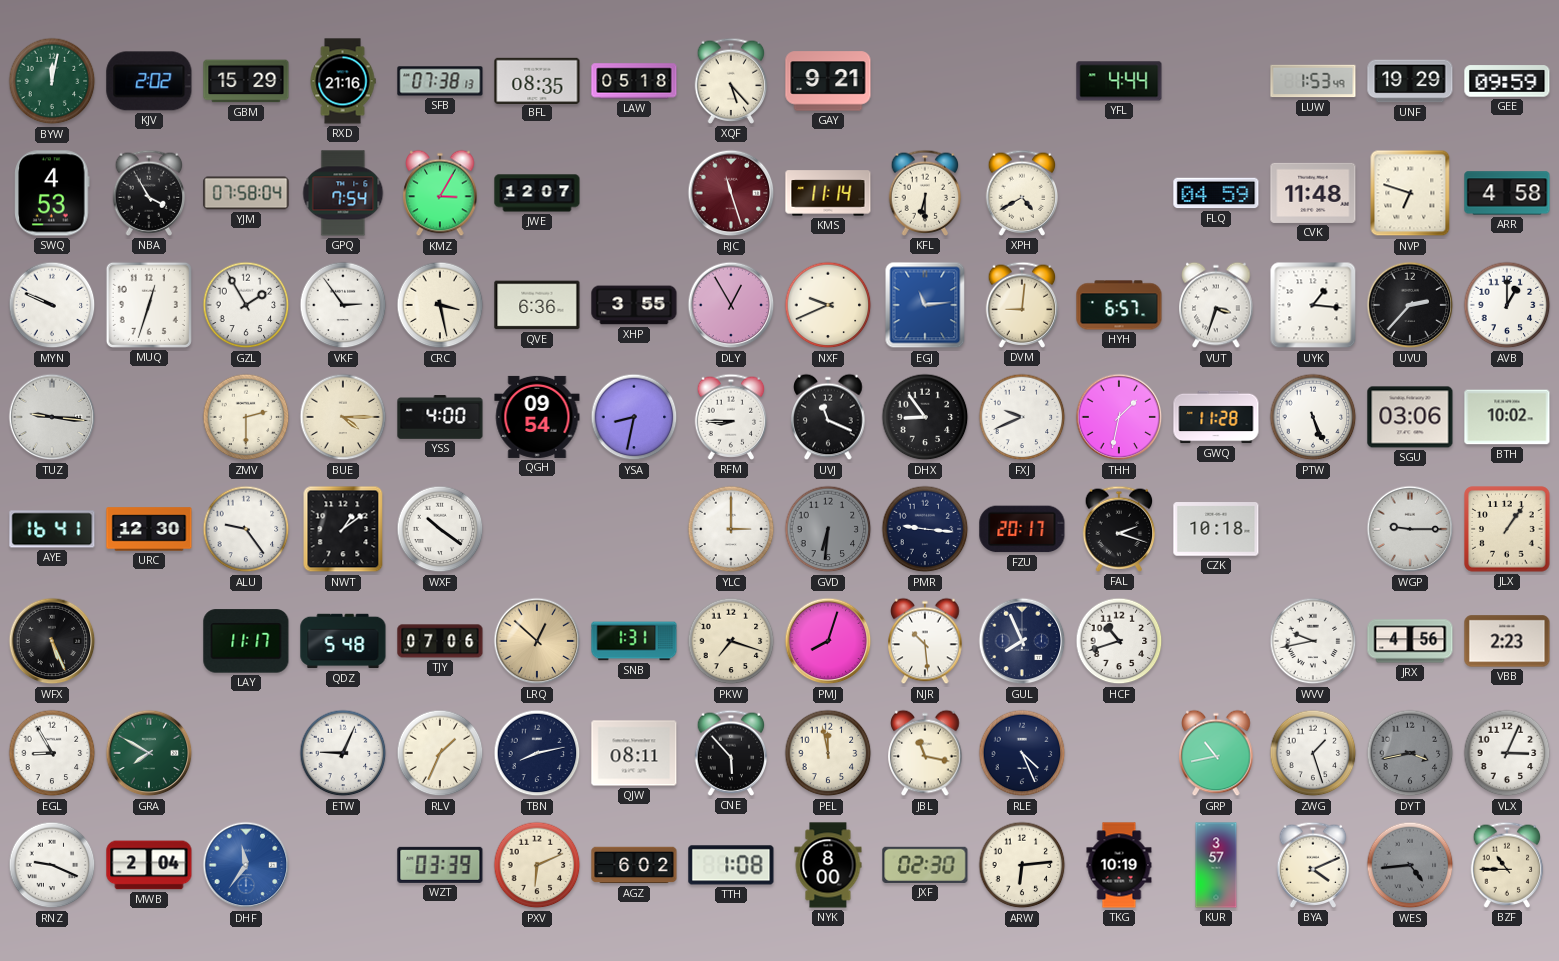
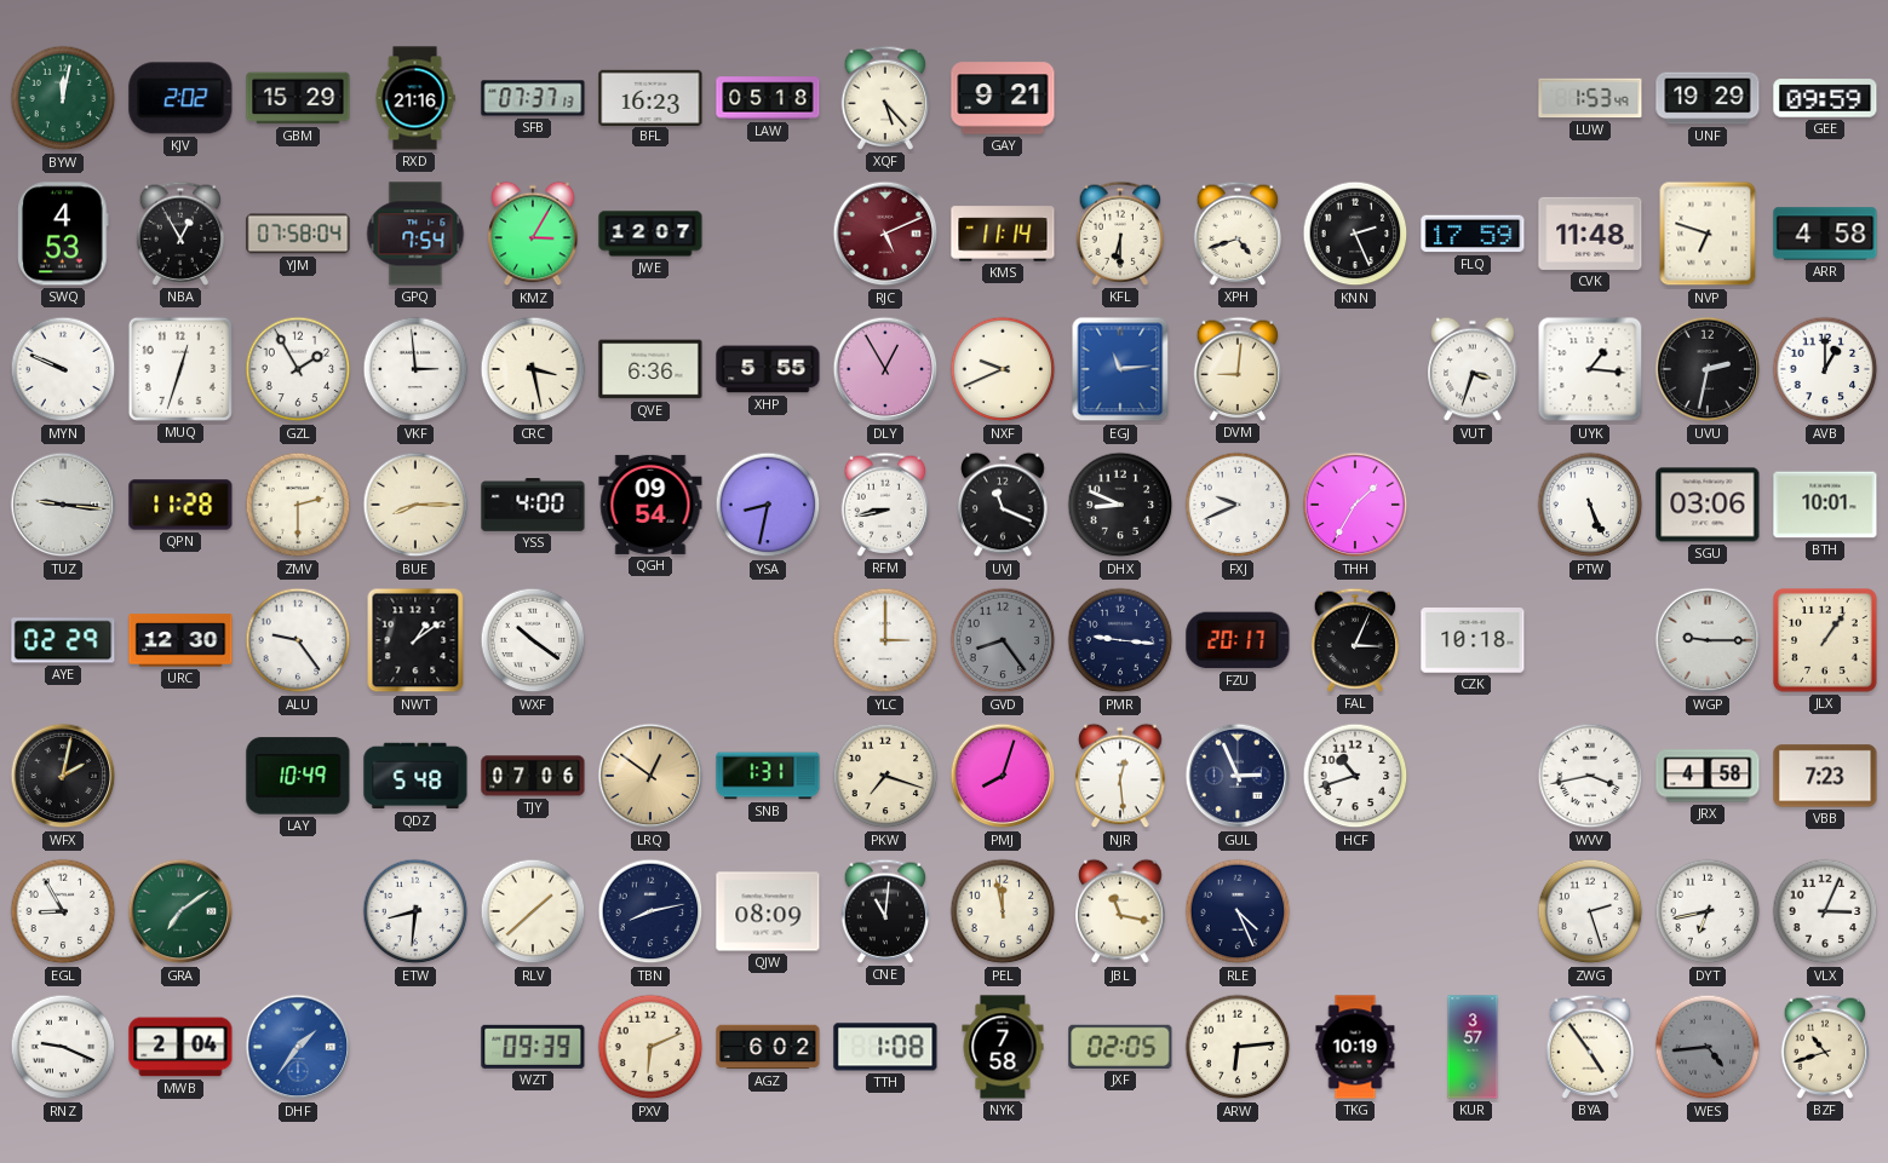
SFB: 07:38 -> 07:37 (533, 98)
BFL: 08:35 -> 16:23 (650, 97)
YFL: 4:44 -> none (1119, 81)
NBA: 3:55 -> 12:55 (180, 234)
RJC: 11:27 -> 5:11 (885, 234)
XPH: 4:40 -> 4:42 (1238, 234)
KNN: none -> 2:26 (1355, 234)
FLQ: 04:59 -> 17:59 (1473, 234)
VKF: 2:54 -> 2:59 (415, 369)
XHP: 3:55 -> 5:55 (768, 369)
HYH: 6:57 -> none (1119, 305)
UVU: 2:37 -> 2:32 (1708, 369)
QPN: none -> 11:28 (180, 505)
BUE: 4:15 -> 8:15 (415, 505)
RFM: 8:45 -> 8:43 (885, 505)
DHX: 8:54 -> 8:49 (1120, 505)
THH: 1:32 -> 1:35 (1355, 505)
GWQ: 11:28 -> none (1216, 417)
BTH: 10:02 -> 10:01 (1825, 505)
AYE: 16:41 -> 02:29 (63, 640)
GVD: 6:31 -> 8:24 (1003, 640)
FAL: 2:18 -> 3:04 (1355, 640)
WFX: 5:26 -> 2:02 (63, 776)
LAY: 11:17 -> 10:49 (298, 776)
LRQ: 12:52 -> 12:51 (650, 776)
NJR: 10:29 -> 12:29 (1120, 776)
GUL: 7:56 -> 2:56 (1238, 776)
WVV: 9:43 -> 3:43 (1590, 776)
JRX: 4:56 -> 4:58 (1708, 776)
VBB: 2:23 -> 7:23 (1825, 776)
GRA: 7:50 -> 7:09 (180, 911)
ETW: 9:04 -> 8:31 (415, 911)
RLV: 1:34 -> 1:38 (533, 911)
QJW: 08:11 -> 08:09 (768, 911)
CNE: 5:53 -> 11:01 (885, 911)
GRP: 10:43 -> none (1216, 753)
ZWG: 1:27 -> 2:27 (1590, 911)
DYT: 3:43 -> 6:43 (1708, 911)
DYT dial: grey -> white (1708, 911)
DHF: 11:36 -> 1:36 (298, 1047)
WZT: 03:39 -> 09:39 (533, 1047)
NYK: 8:00 -> 7:58 (1003, 1047)
JXF: 02:30 -> 02:05 (1120, 1047)
BYA: 4:11 -> 4:54 (1590, 1047)
BZF: 10:45 -> 10:42 (1825, 1047)
